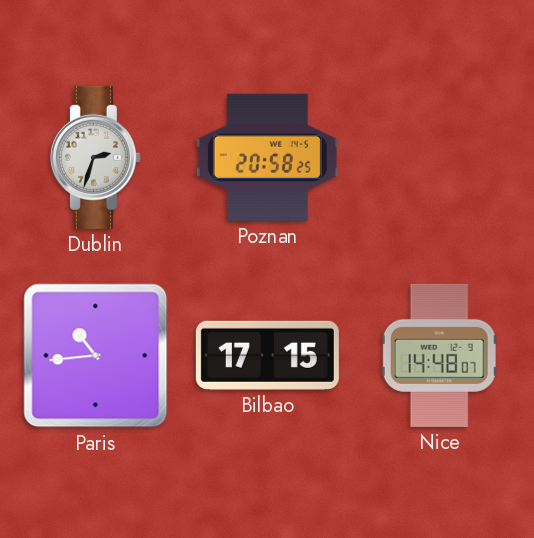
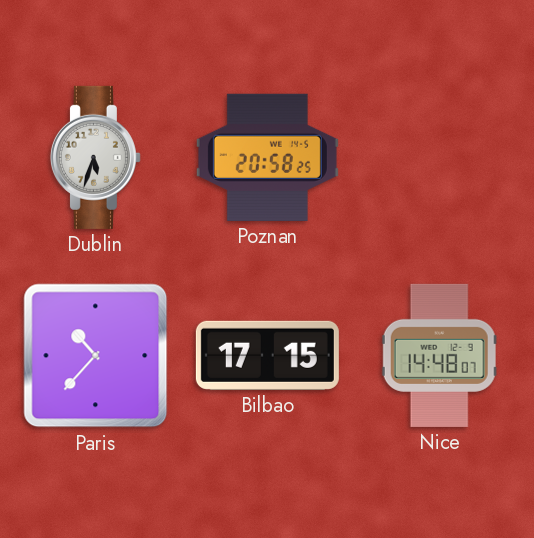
Dublin: 2:33 -> 5:33 (95, 157)
Paris: 10:44 -> 10:37 (96, 356)
